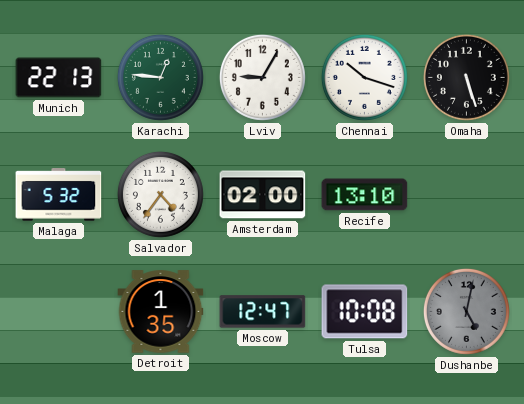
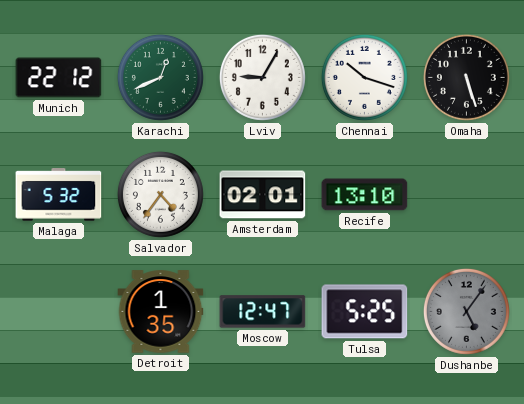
Munich: 22:13 -> 22:12 (59, 78)
Karachi: 12:46 -> 12:41 (160, 77)
Amsterdam: 02:00 -> 02:01 (263, 195)
Tulsa: 10:08 -> 5:25 (365, 312)
Dushanbe: 5:02 -> 5:06 (466, 311)
